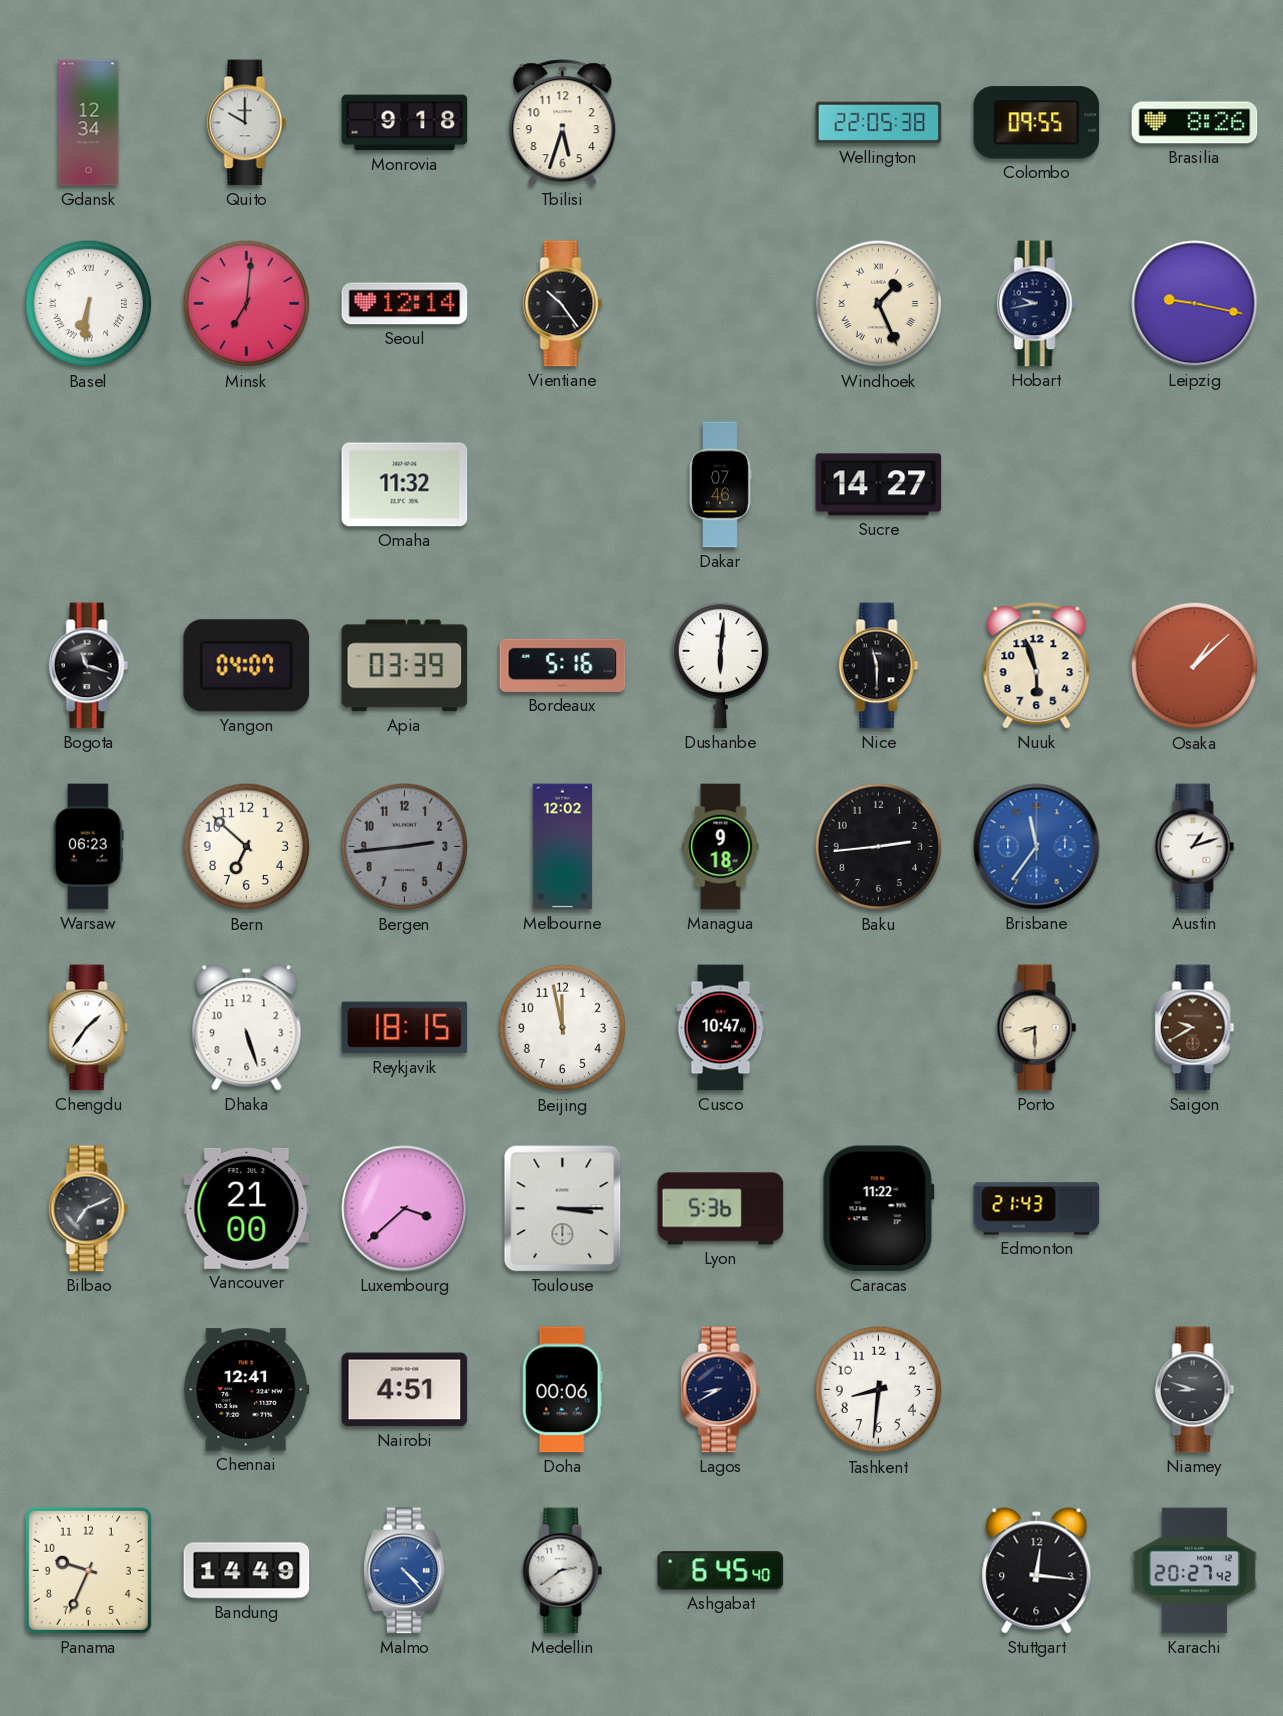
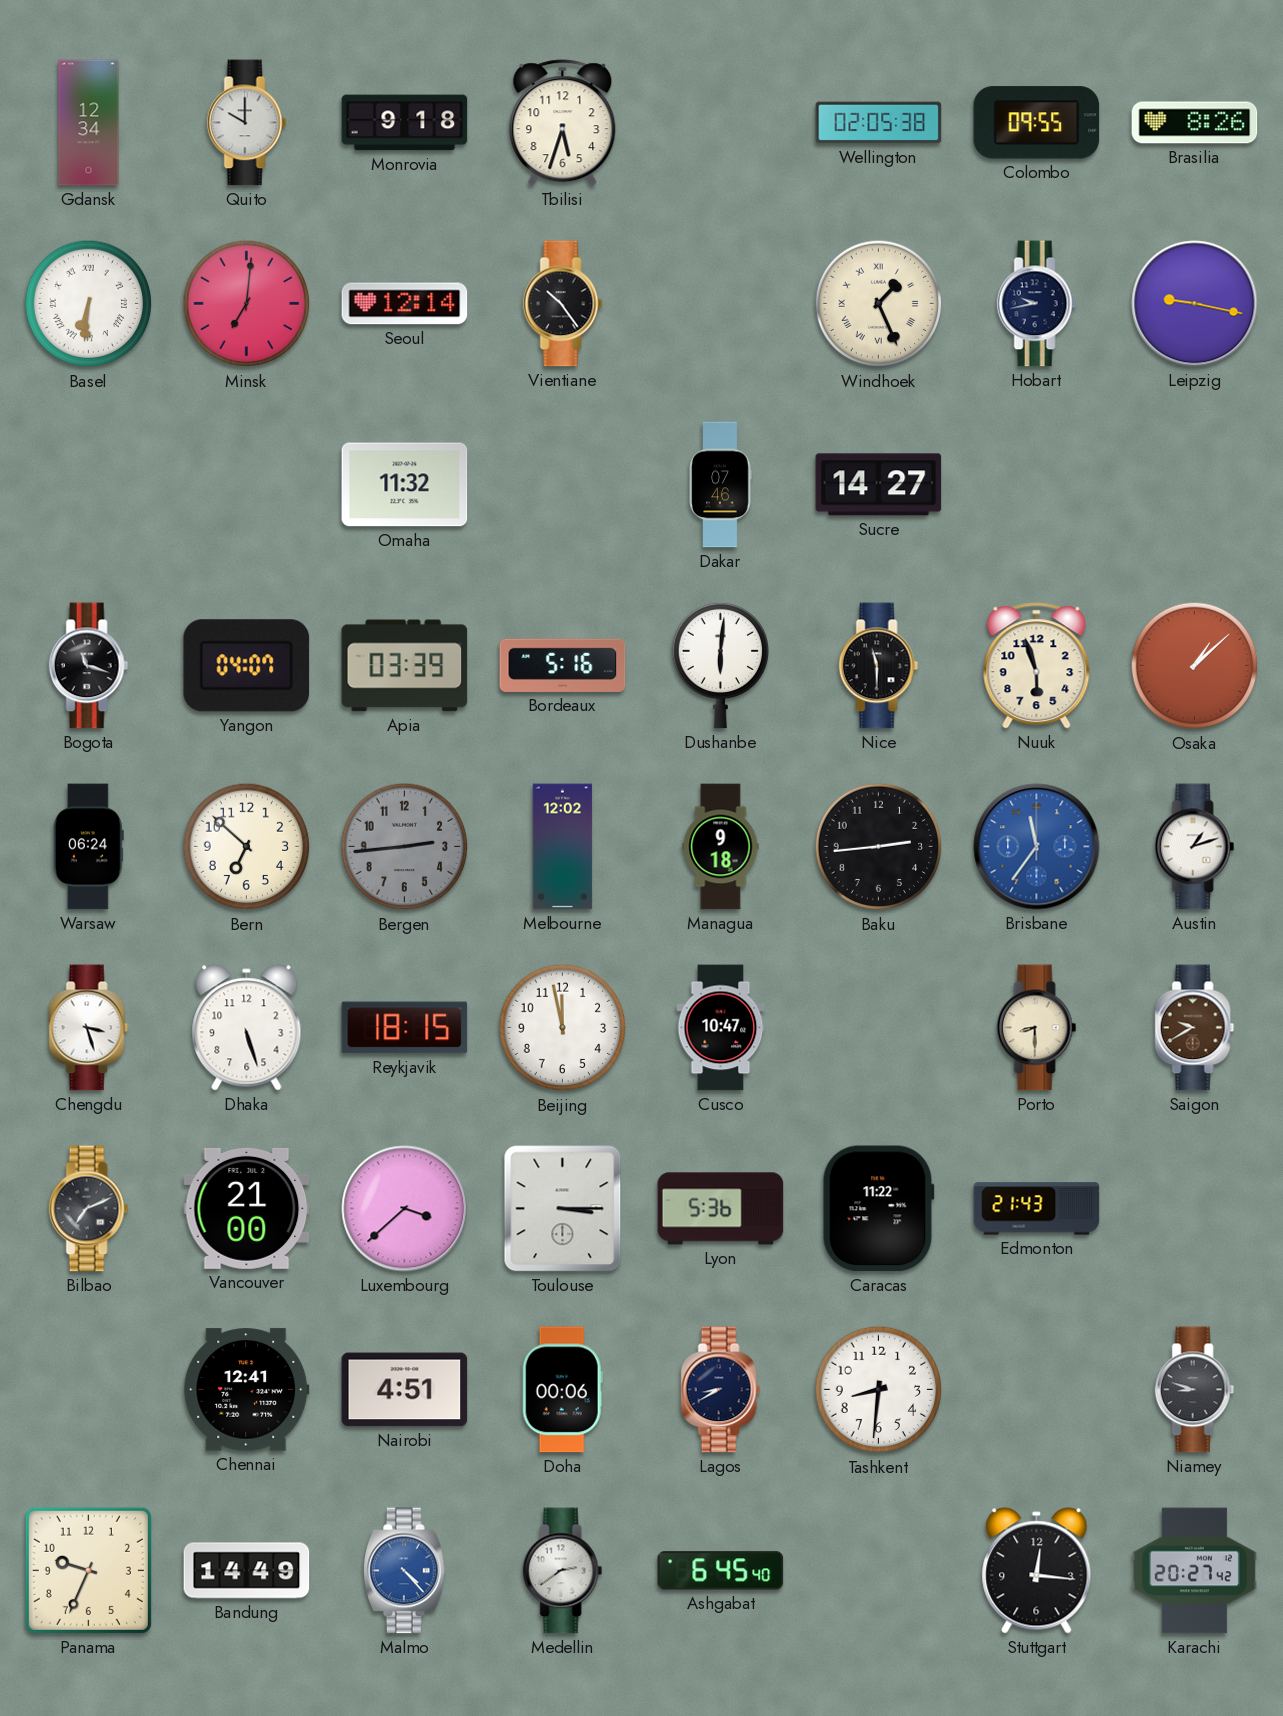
Wellington: 22:05 -> 02:05 (879, 123)
Warsaw: 06:23 -> 06:24 (88, 847)
Chengdu: 1:36 -> 3:27 (89, 1028)
